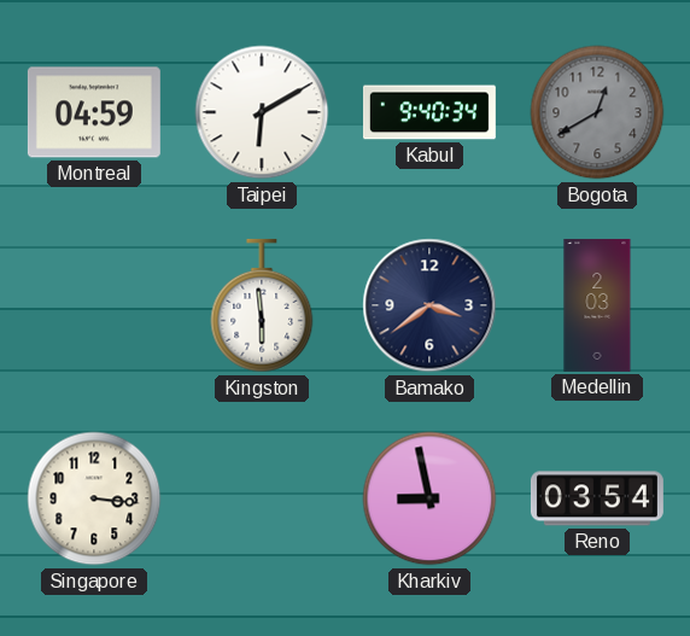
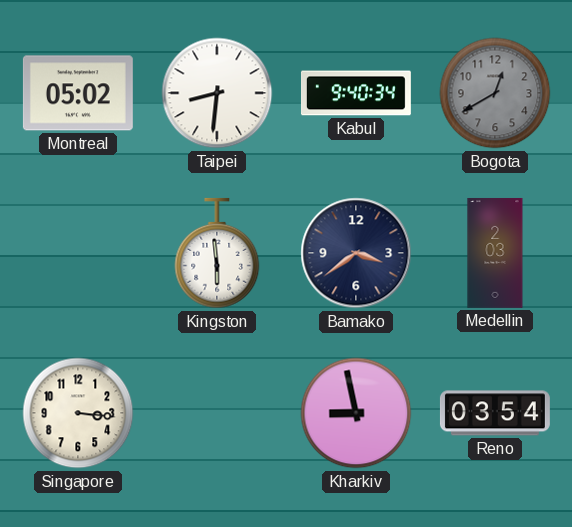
Montreal: 04:59 -> 05:02 (78, 93)
Taipei: 6:10 -> 8:31 (217, 93)
